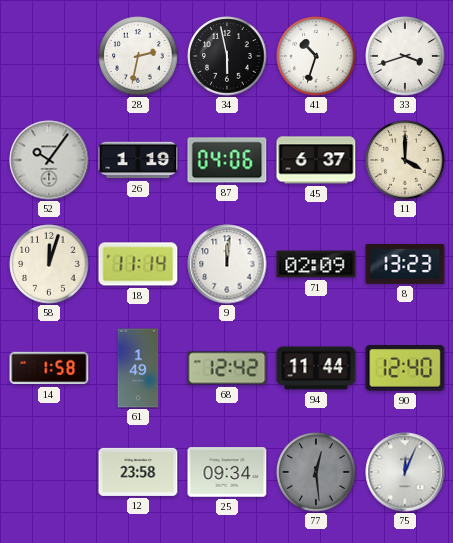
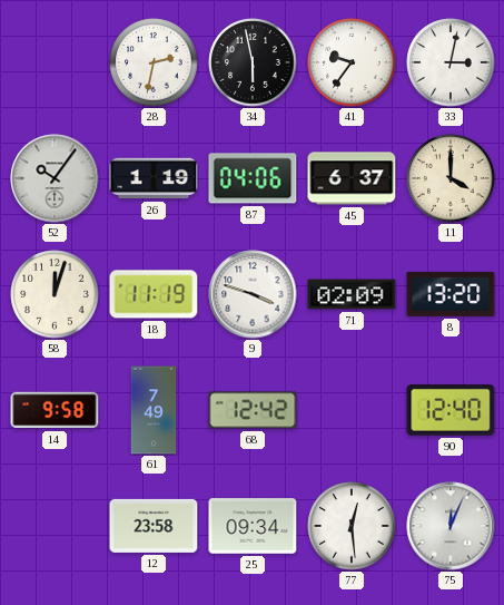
41: 10:33 -> 9:36 (352, 62)
33: 3:42 -> 3:02 (451, 62)
18: 11:14 -> 11:19 (154, 294)
9: 12:01 -> 3:48 (253, 294)
8: 13:23 -> 13:20 (451, 294)
14: 1:58 -> 9:58 (55, 410)
61: 1:49 -> 7:49 (154, 410)
94: 11:44 -> none (316, 368)
77 dial: grey -> white (352, 526)
